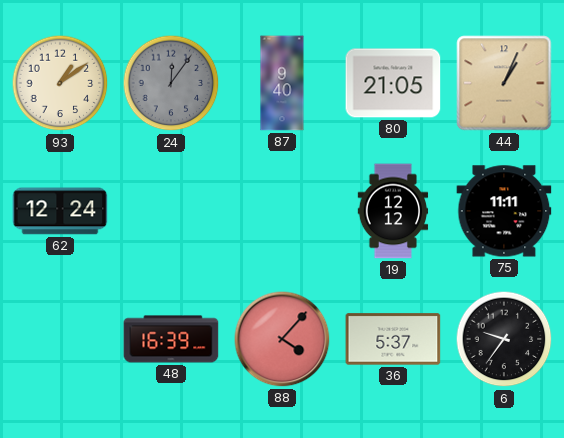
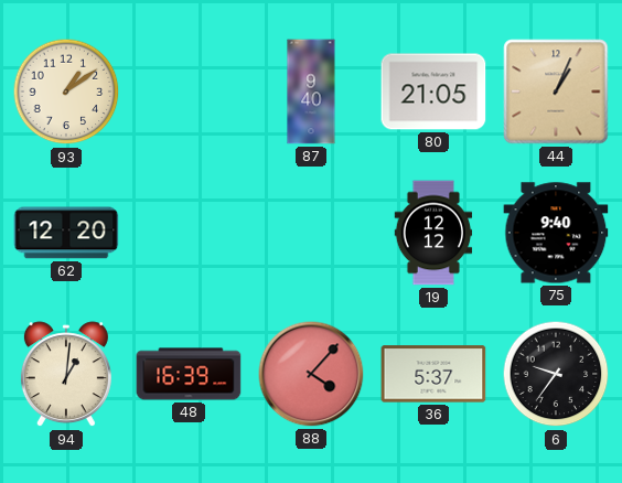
24: 12:06 -> none (171, 83)
62: 12:24 -> 12:20 (66, 233)
75: 11:11 -> 9:40 (556, 233)
94: none -> 1:01 (66, 375)
